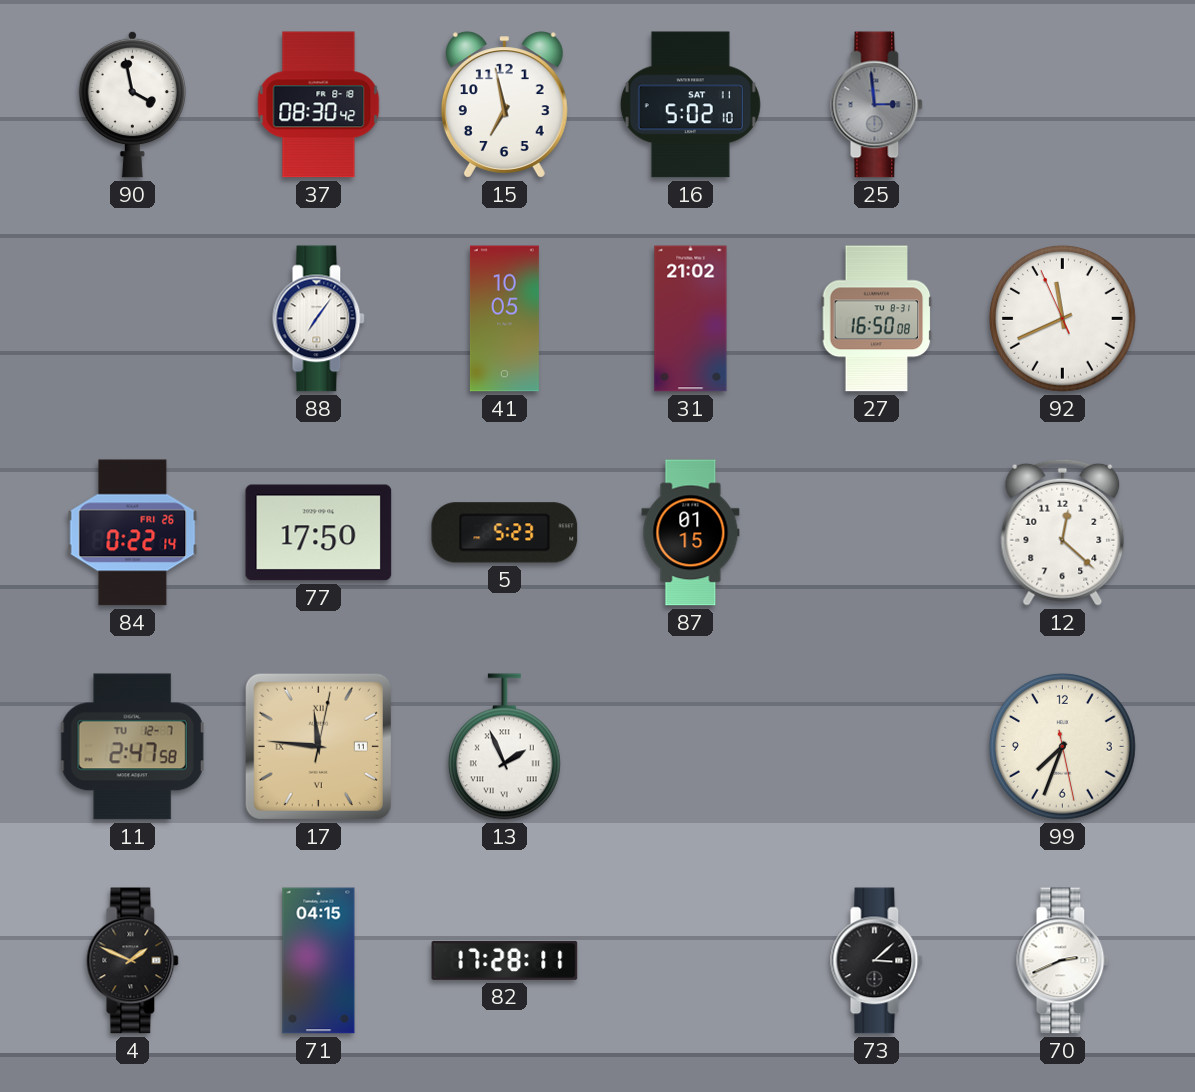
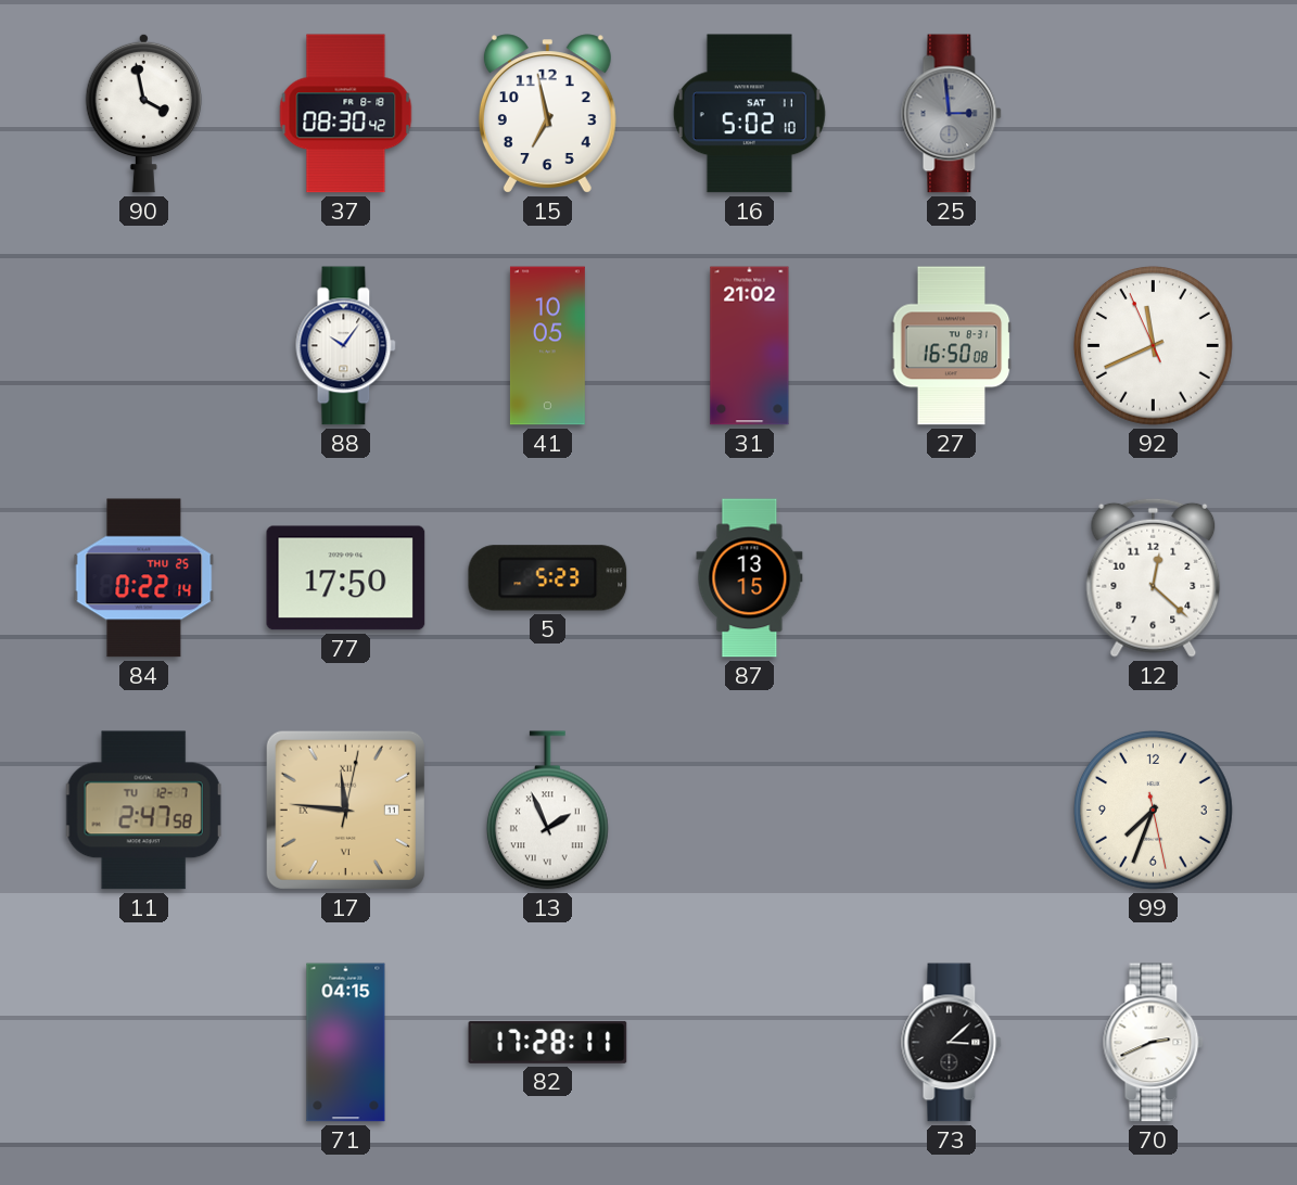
88: 7:06 -> 10:06 (346, 346)
84 date: FRI 26 -> THU 25 (144, 578)
87: 01:15 -> 13:15 (750, 578)
4: 1:49 -> none (133, 961)
